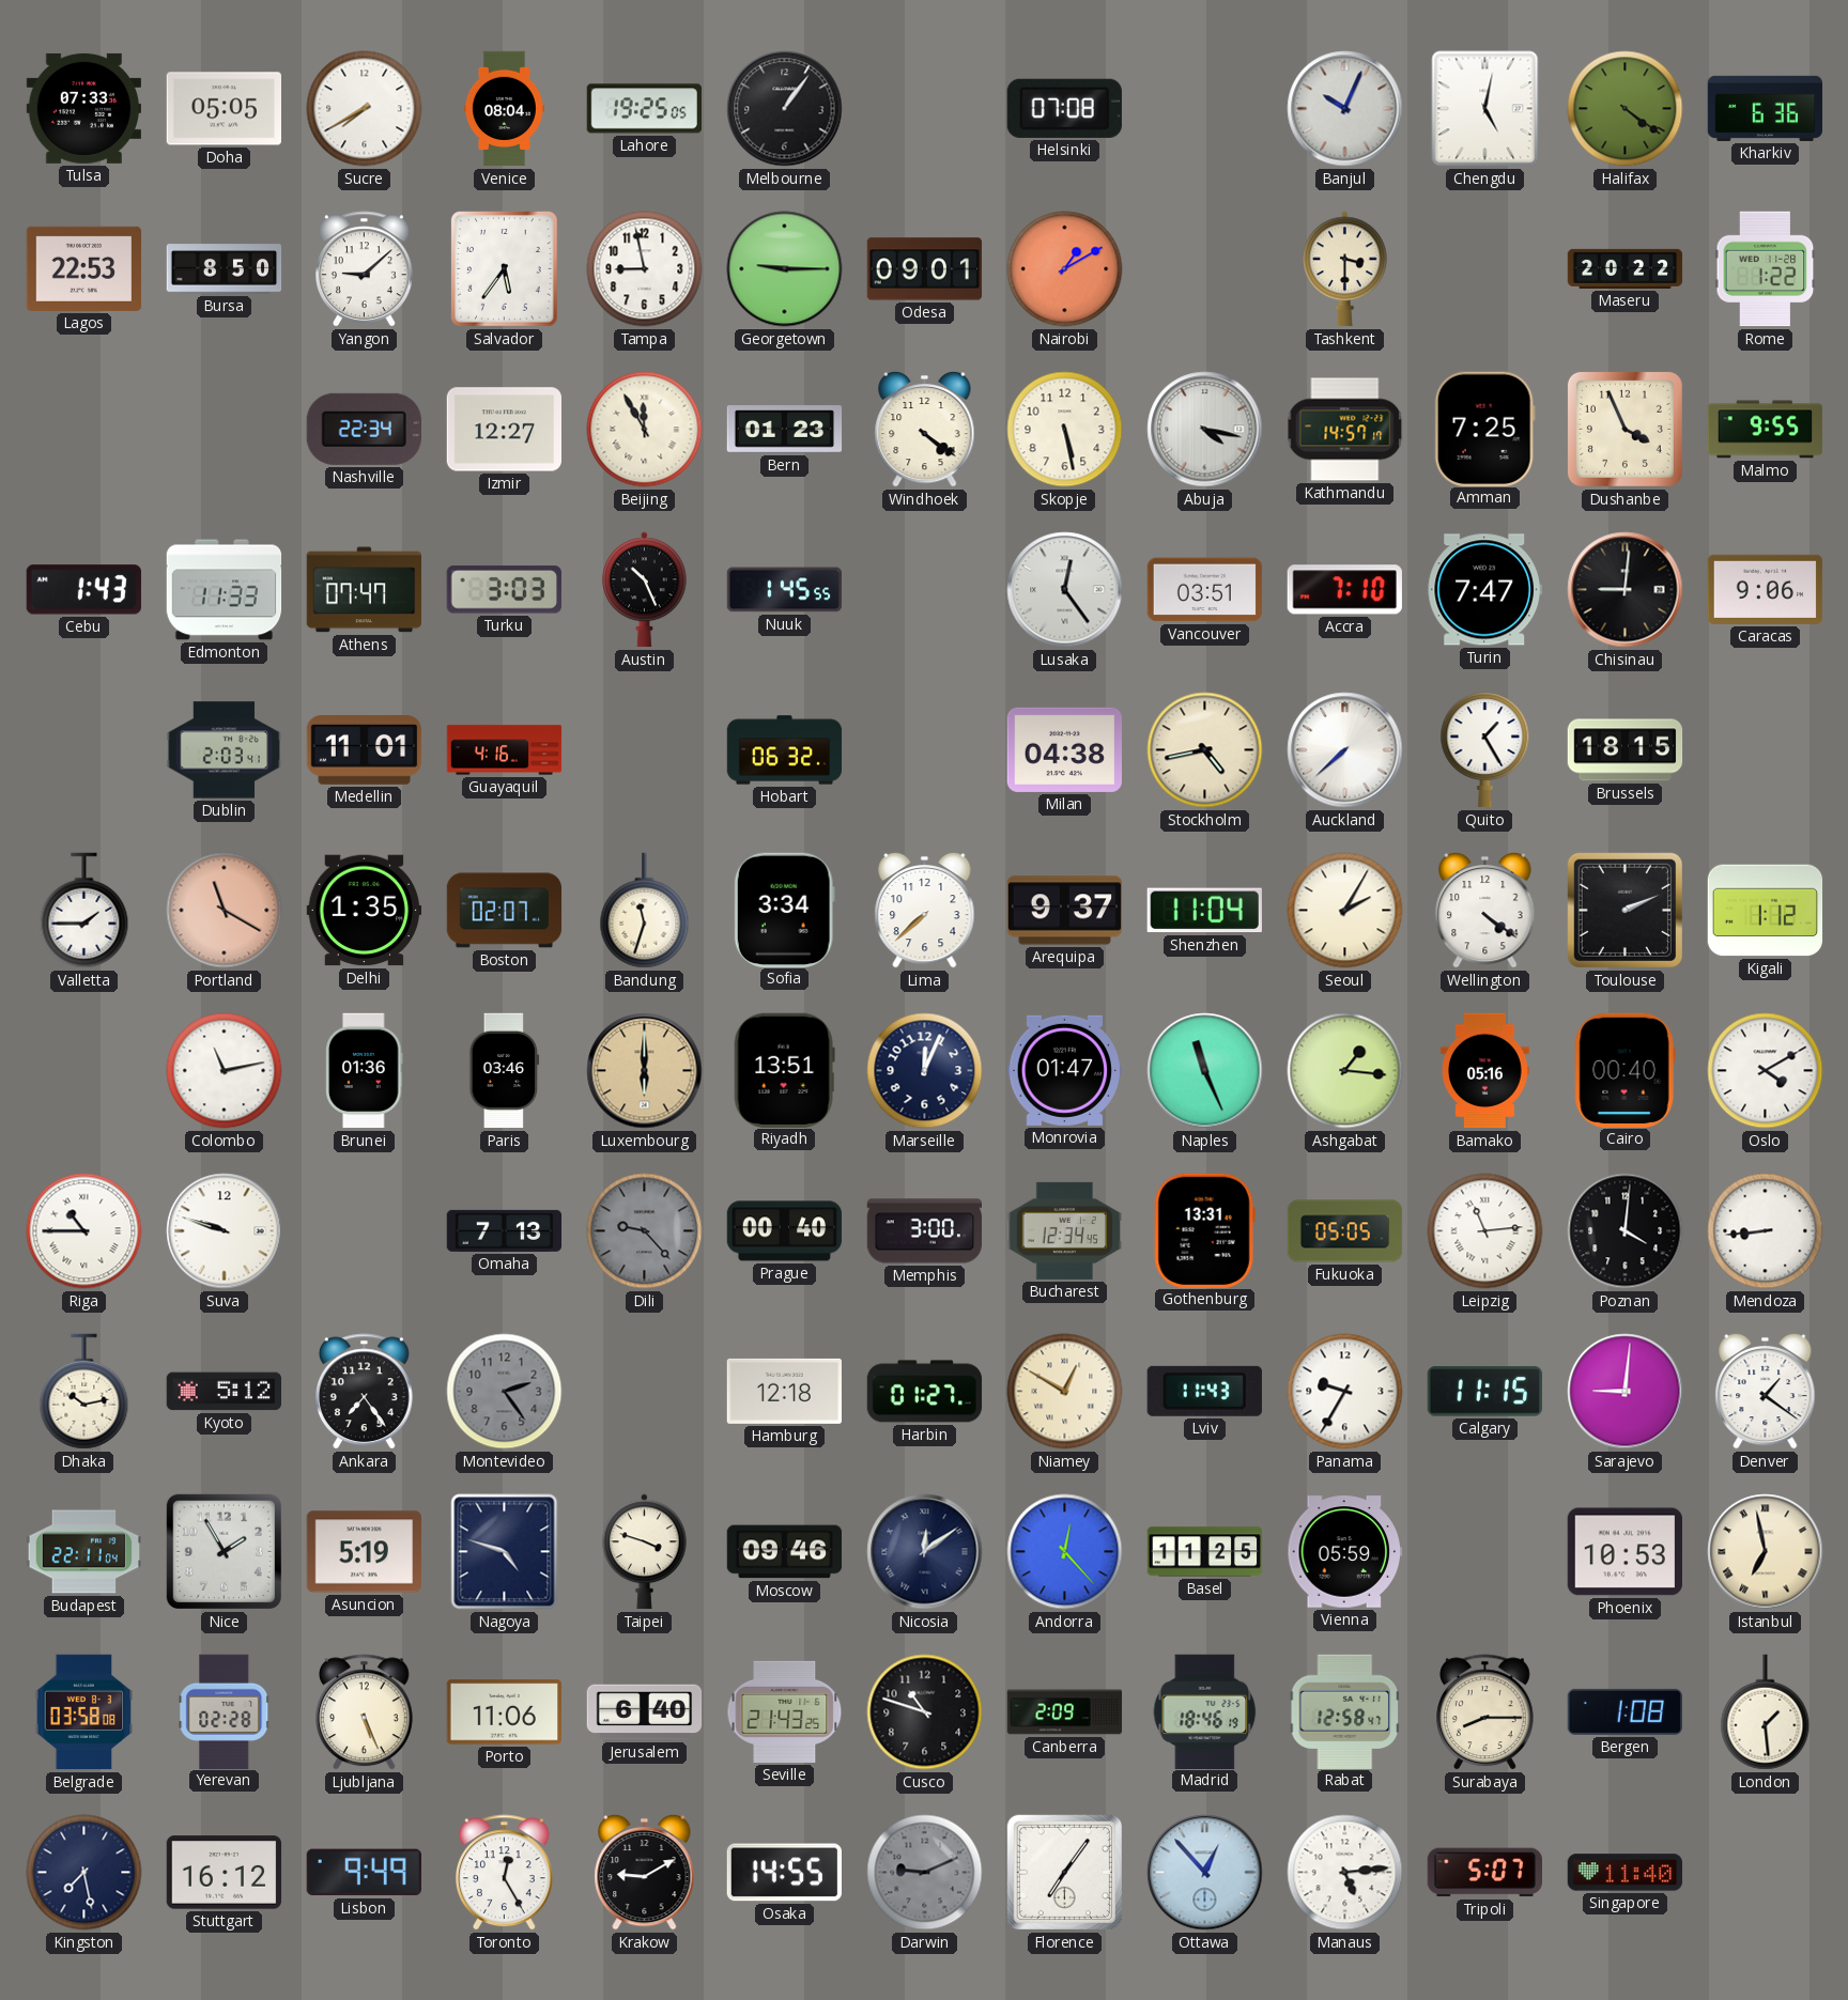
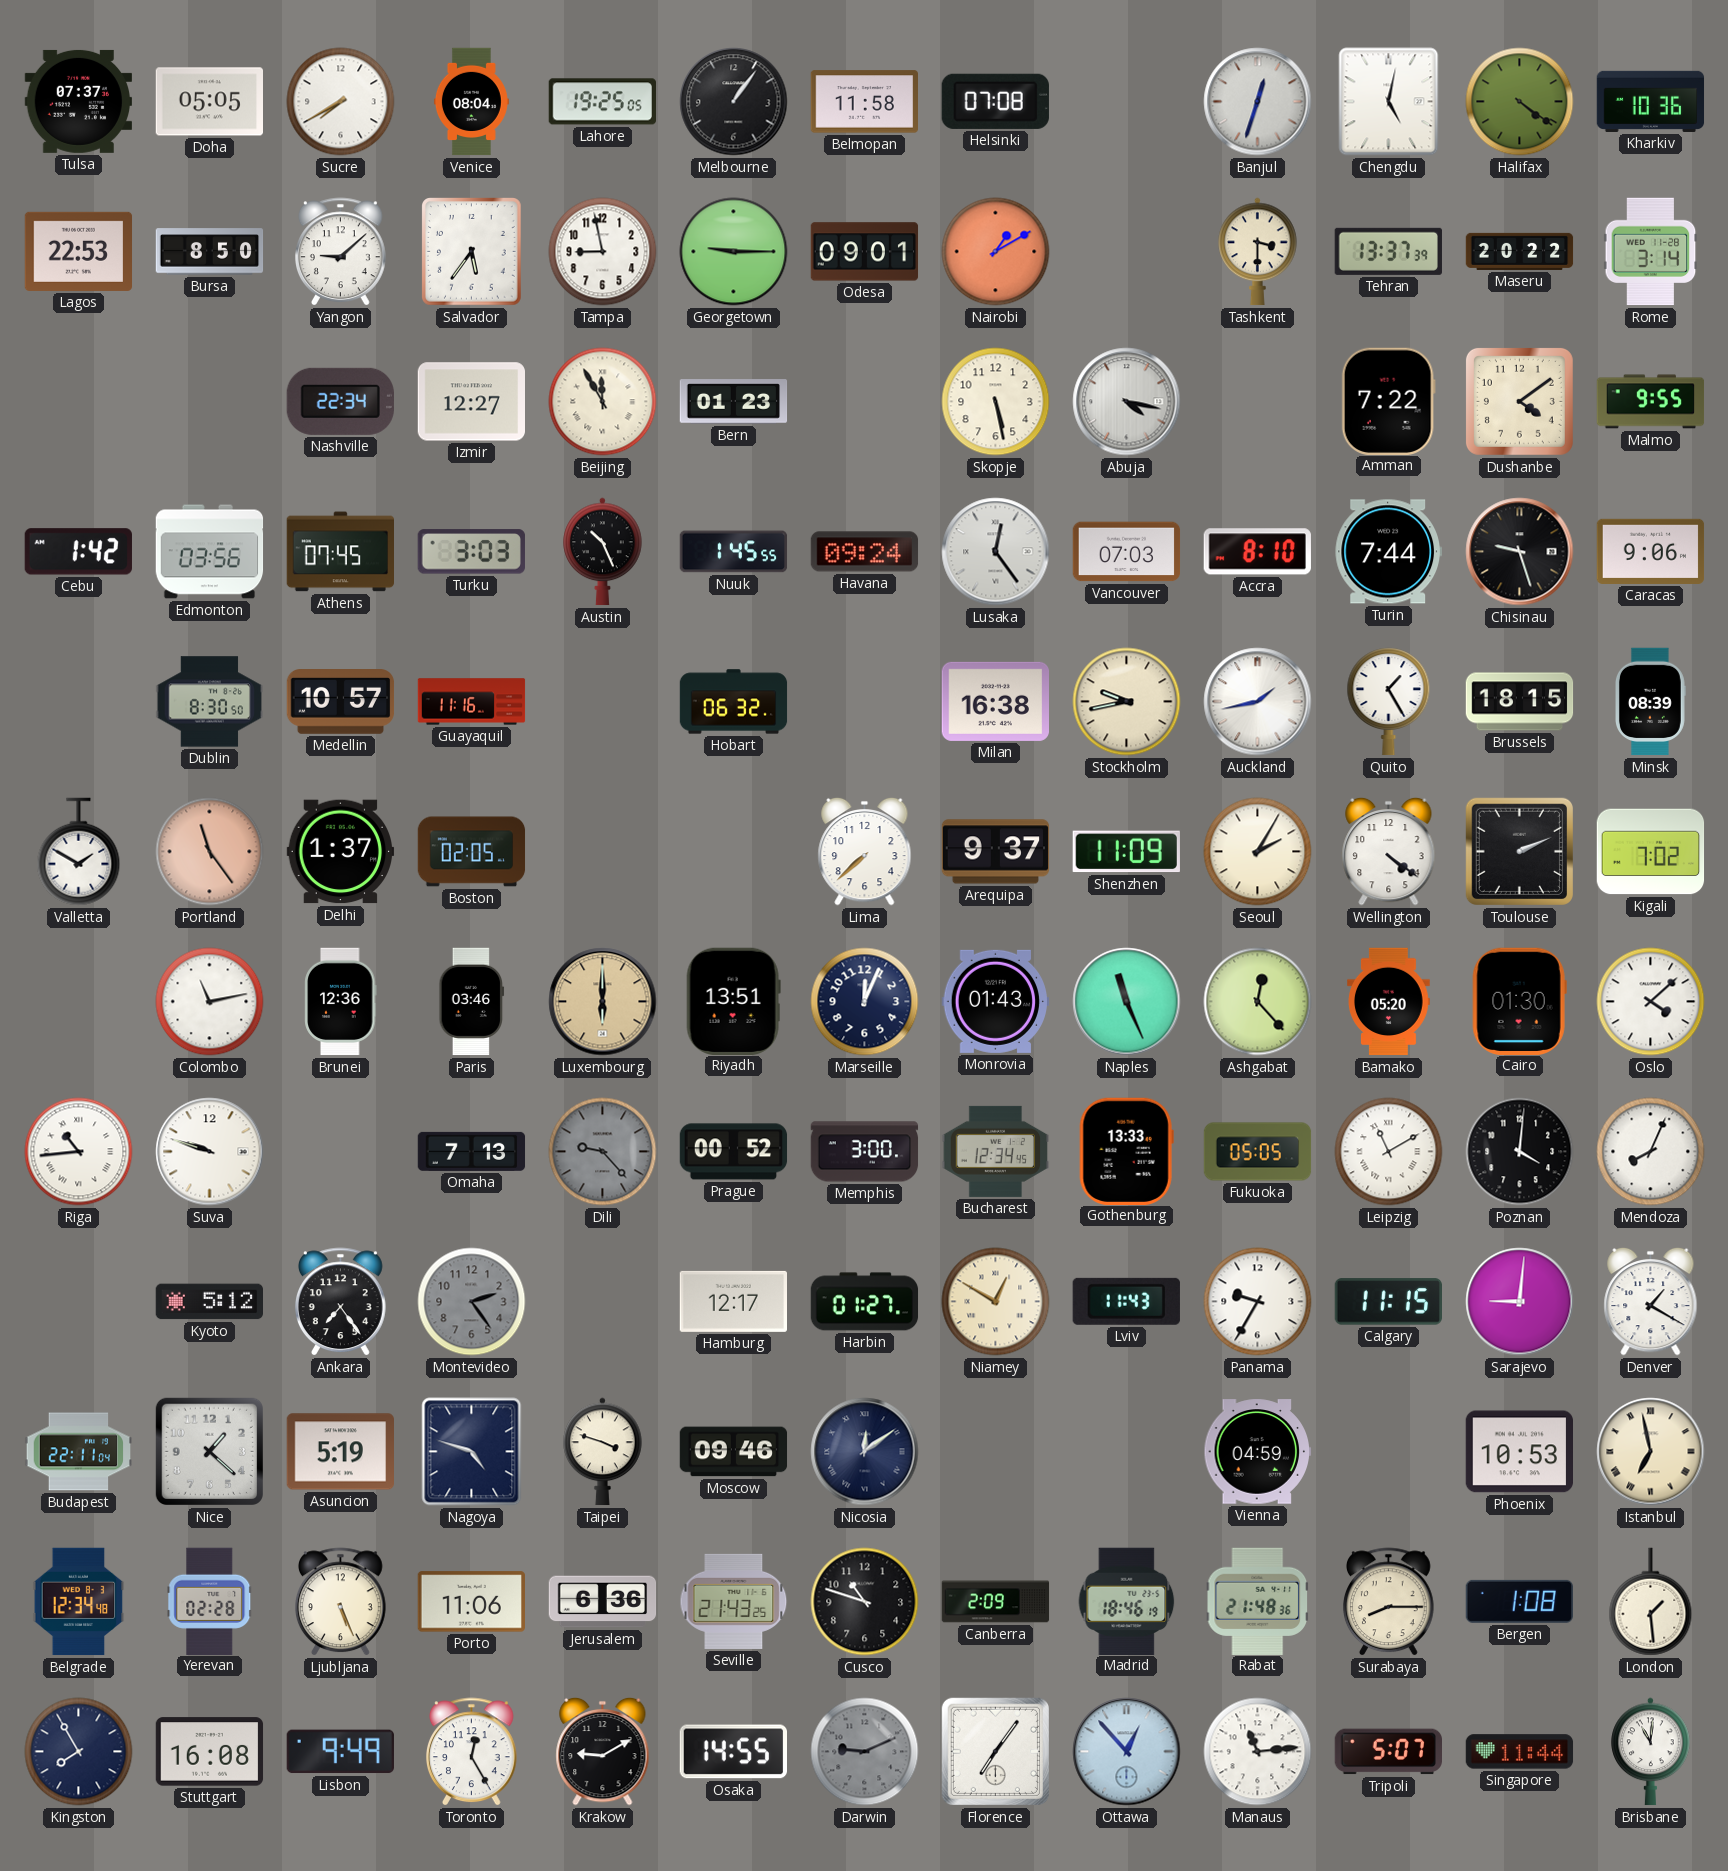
Tulsa: 07:33 -> 07:37 (78, 101)
Belmopan: none -> 11:58 (865, 102)
Banjul: 10:04 -> 12:33 (1258, 102)
Kharkiv: 6:36 -> 10:36 (1651, 101)
Tehran: none -> 13:37 (1388, 251)
Rome: 1:22 -> 3:14 (1651, 252)
Windhoek: 4:21 -> none (925, 429)
Kathmandu: 14:57 -> none (1345, 430)
Amman: 7:25 -> 7:22 (1388, 401)
Dushanbe: 3:56 -> 4:09 (1519, 401)
Cebu: 1:43 -> 1:42 (78, 552)
Edmonton: 11:33 -> 03:56 (210, 552)
Athens: 07:47 -> 07:45 (340, 552)
Havana: none -> 09:24 (865, 552)
Vancouver: 03:51 -> 07:03 (1127, 552)
Accra: 7:10 -> 8:10 (1257, 552)
Turin: 7:47 -> 7:44 (1388, 552)
Chisinau: 9:01 -> 9:27 (1520, 552)
Dublin: 2:03 -> 8:30 (210, 702)
Medellin: 11:01 -> 10:57 (341, 702)
Guayaquil: 4:16 -> 11:16 (472, 702)
Milan: 04:38 -> 16:38 (995, 701)
Stockholm: 4:43 -> 9:43 (1127, 702)
Auckland: 7:38 -> 1:43 (1258, 702)
Minsk: none -> 08:39 (1651, 702)
Valletta: 1:45 -> 1:50 (79, 852)
Portland: 11:20 -> 11:24 (210, 852)
Delhi: 1:35 -> 1:37 (341, 852)
Boston: 02:07 -> 02:05 (472, 852)
Bandung: 11:33 -> none (645, 911)
Sofia: 3:34 -> none (784, 910)
Shenzhen: 11:04 -> 11:09 (1126, 852)
Kigali: 1:12 -> 7:02 (1651, 852)
Brunei: 01:36 -> 12:36 (341, 1002)
Monrovia: 01:47 -> 01:43 (995, 1001)
Ashgabat: 1:16 -> 12:23 (1258, 1002)
Bamako: 05:16 -> 05:20 (1389, 1002)
Cairo: 00:40 -> 01:30 (1519, 1001)
Oslo: 4:10 -> 4:08 (1651, 1002)
Riga: 10:45 -> 10:44 (79, 1152)
Prague: 00:40 -> 00:52 (734, 1152)
Gothenburg: 13:31 -> 13:33 (1126, 1151)
Leipzig: 11:14 -> 11:10 (1389, 1152)
Mendoza: 8:44 -> 8:04 (1651, 1152)
Dhaka: 10:13 -> none (84, 1392)
Hamburg: 12:18 -> 12:17 (734, 1301)
Denver: 1:21 -> 1:20 (1651, 1301)
Nice: 1:55 -> 1:22 (209, 1451)
Andorra: 12:23 -> none (1065, 1552)
Basel: 11:25 -> none (1205, 1552)
Vienna: 05:59 -> 04:59 (1258, 1452)
Belgrade: 03:58 -> 12:34 (79, 1602)
Jerusalem: 6:40 -> 6:36 (603, 1602)
Rabat: 12:58 -> 21:48 (1257, 1601)
Kingston: 7:28 -> 7:55 (79, 1752)
Stuttgart: 16:12 -> 16:08 (210, 1752)
Manaus: 5:14 -> 11:14 (1258, 1752)
Singapore: 11:40 -> 11:44 (1520, 1752)
Brisbane: none -> 11:01 (1651, 1752)
